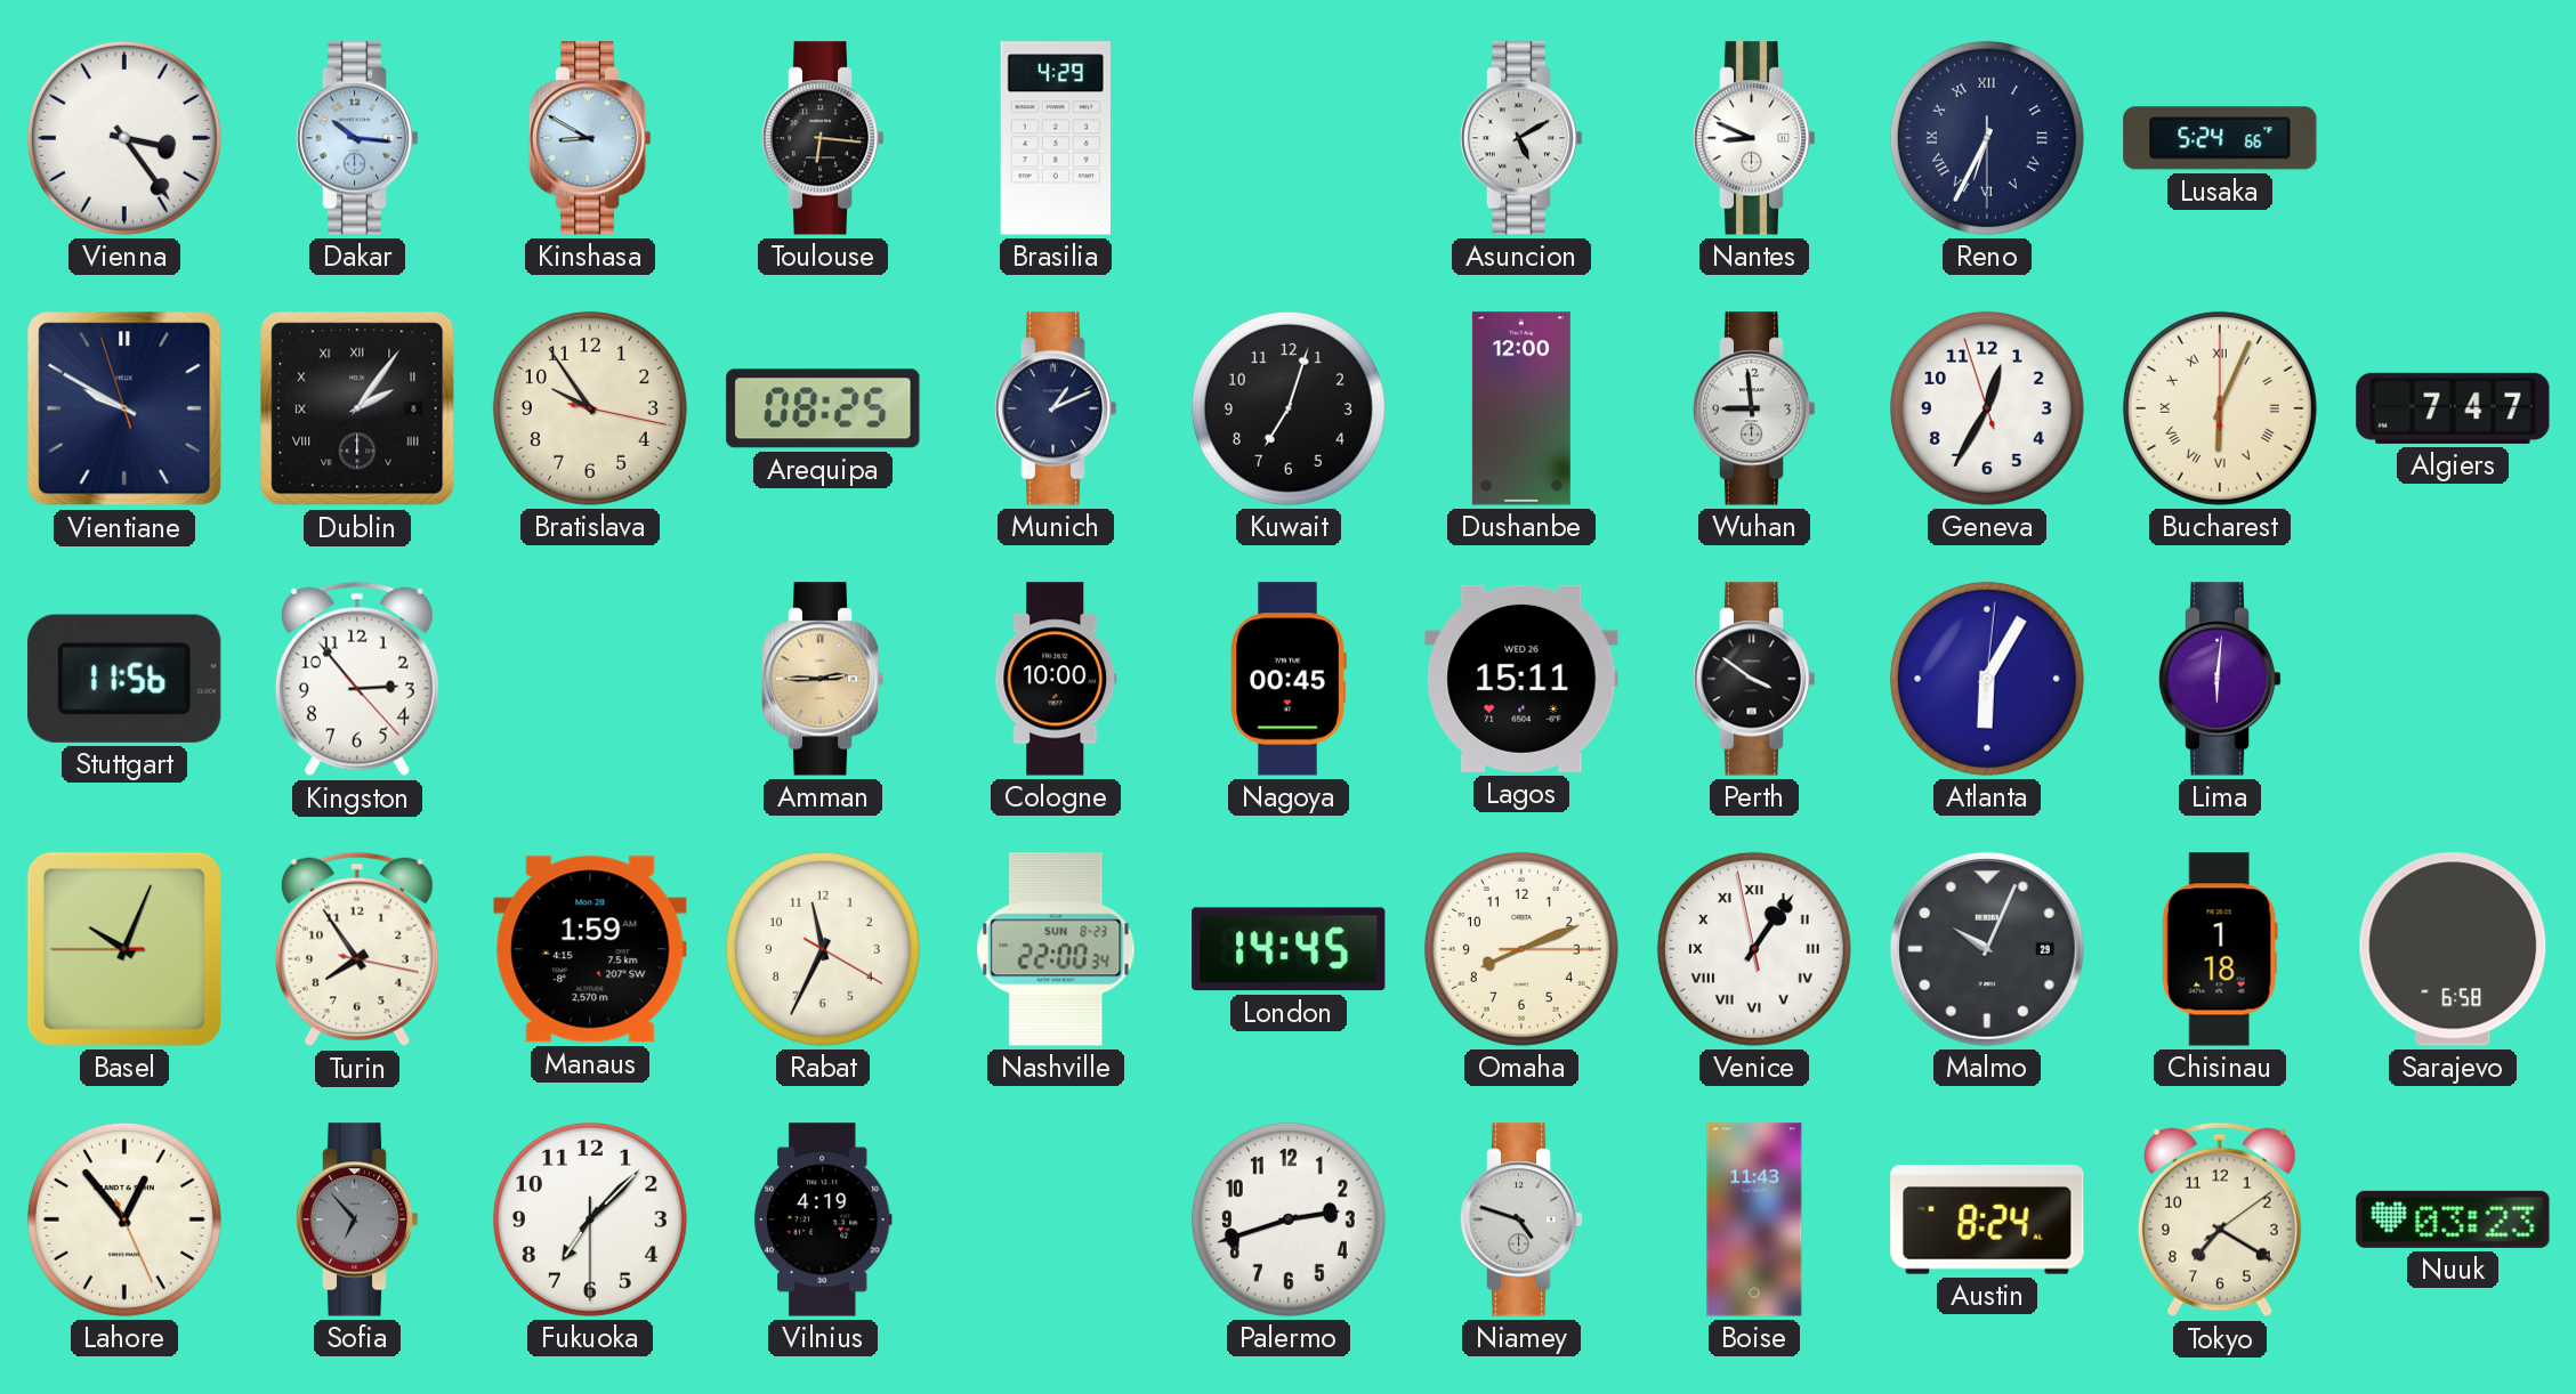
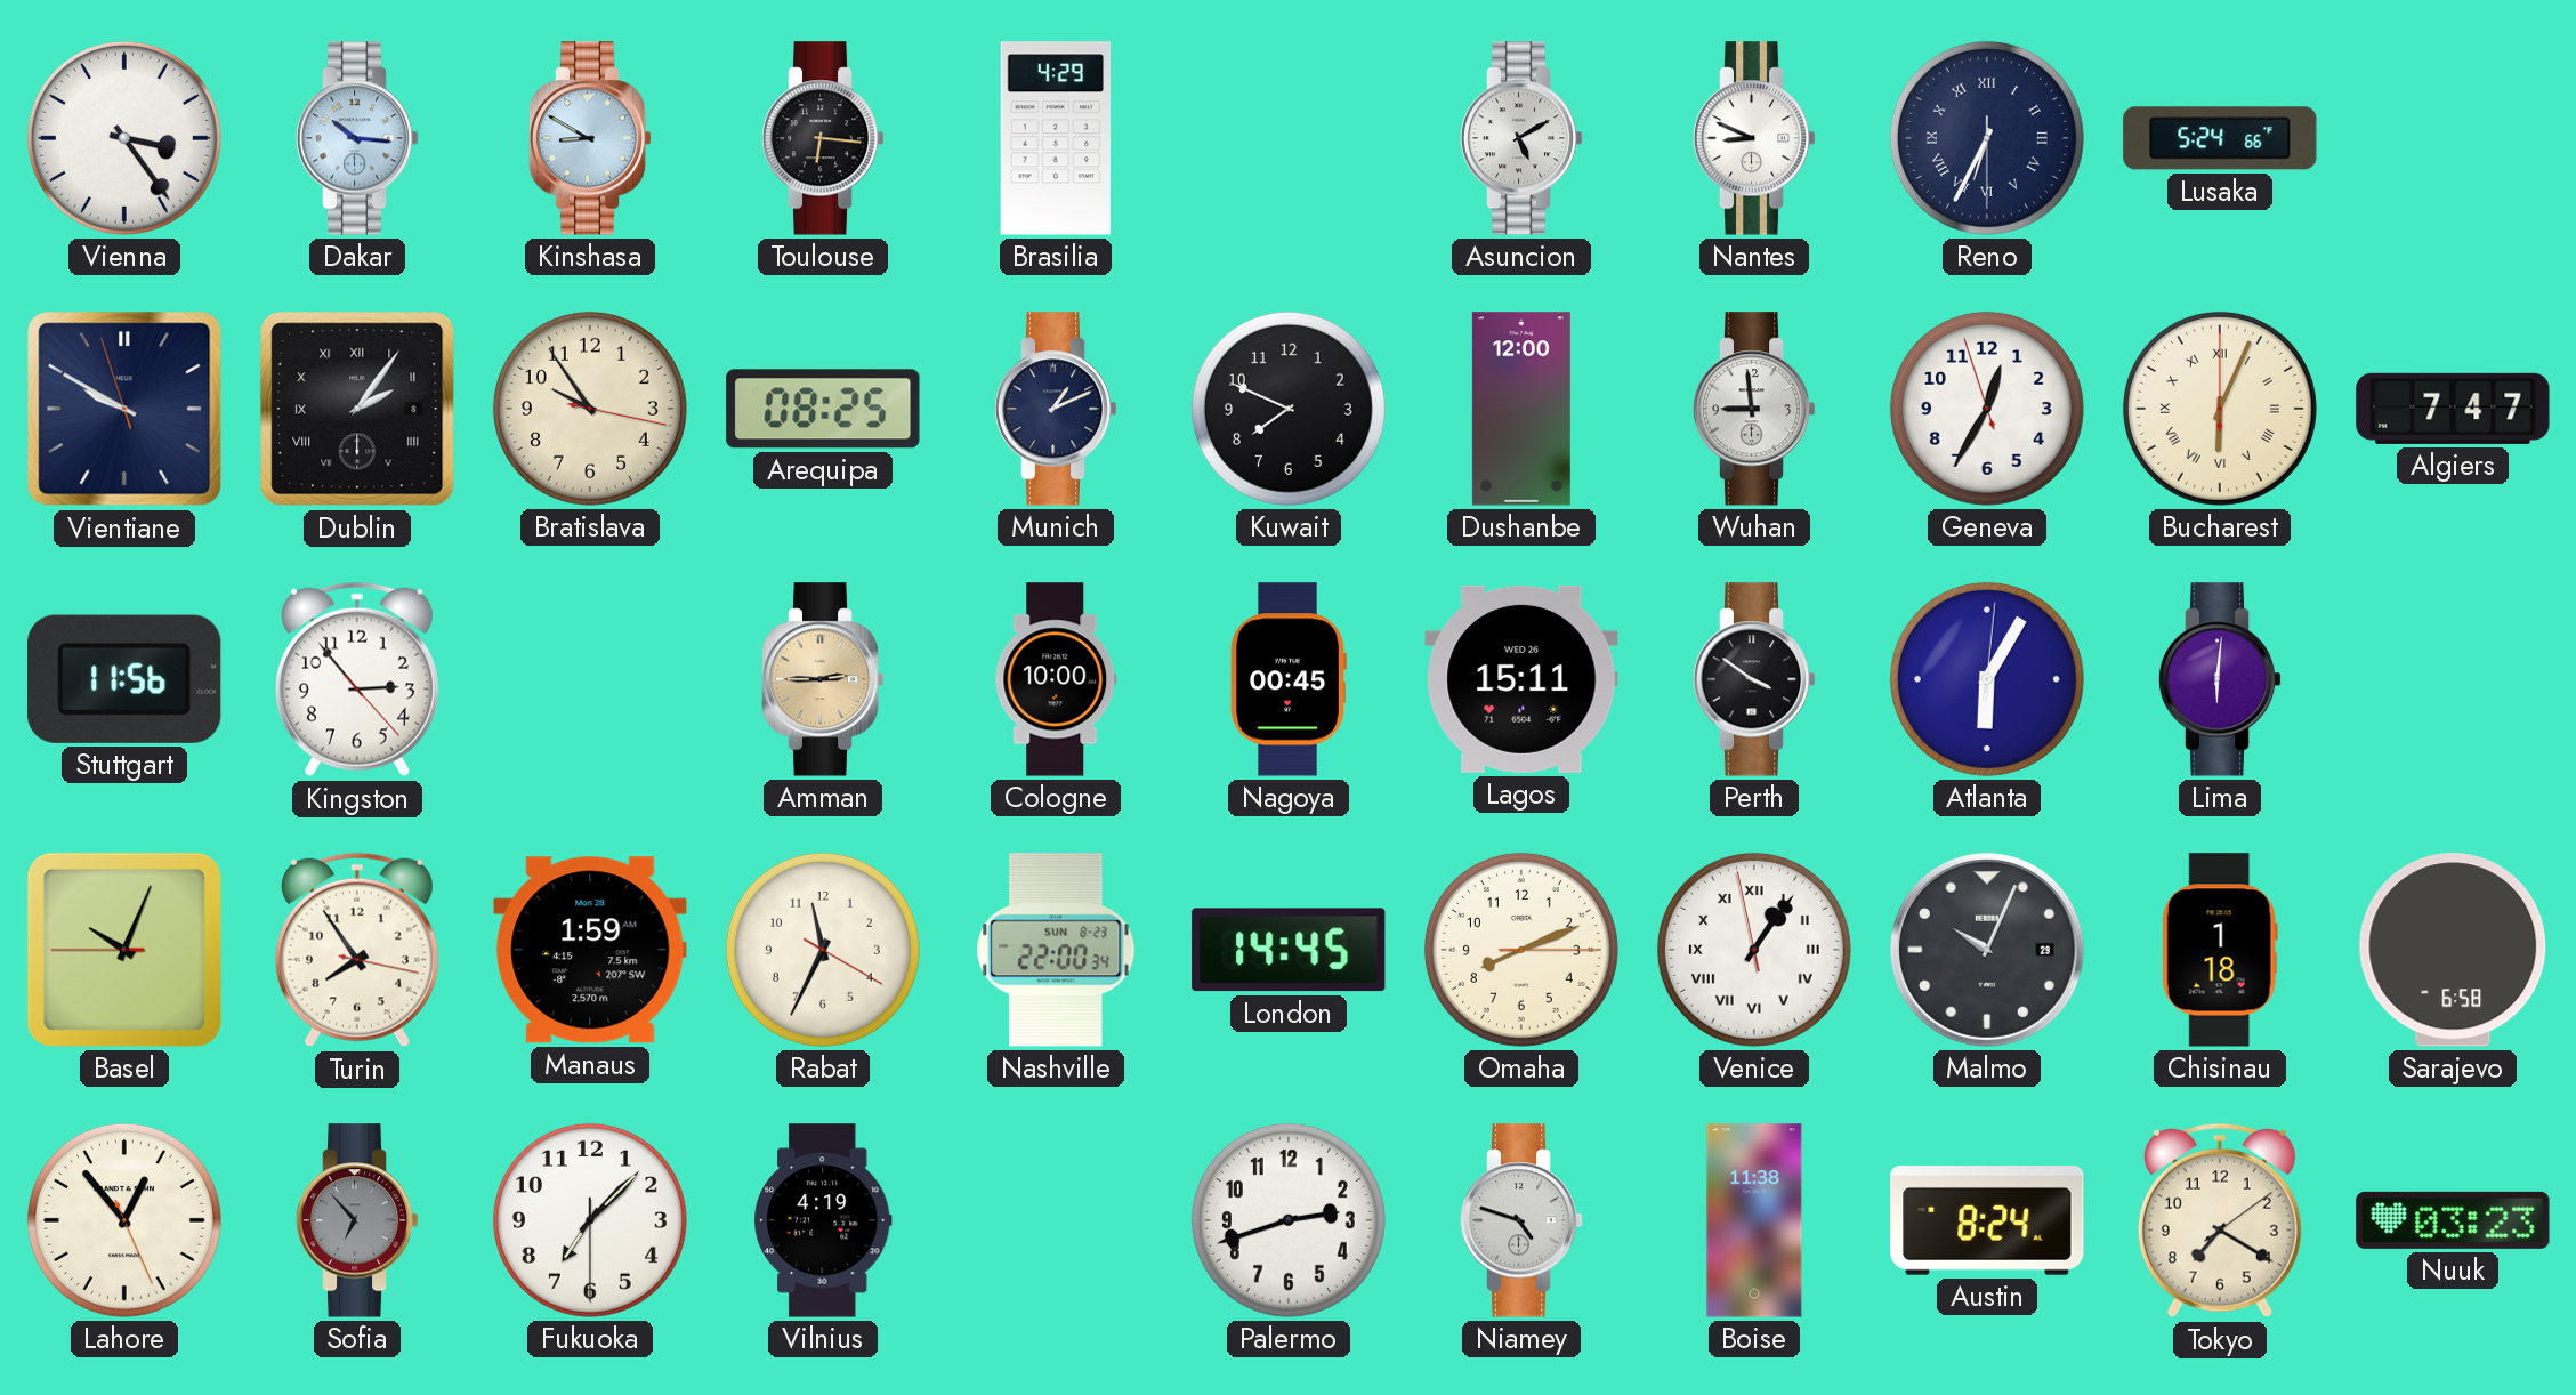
Kuwait: 7:03 -> 7:49 (1289, 409)
Boise: 11:43 -> 11:38 (1754, 1220)
